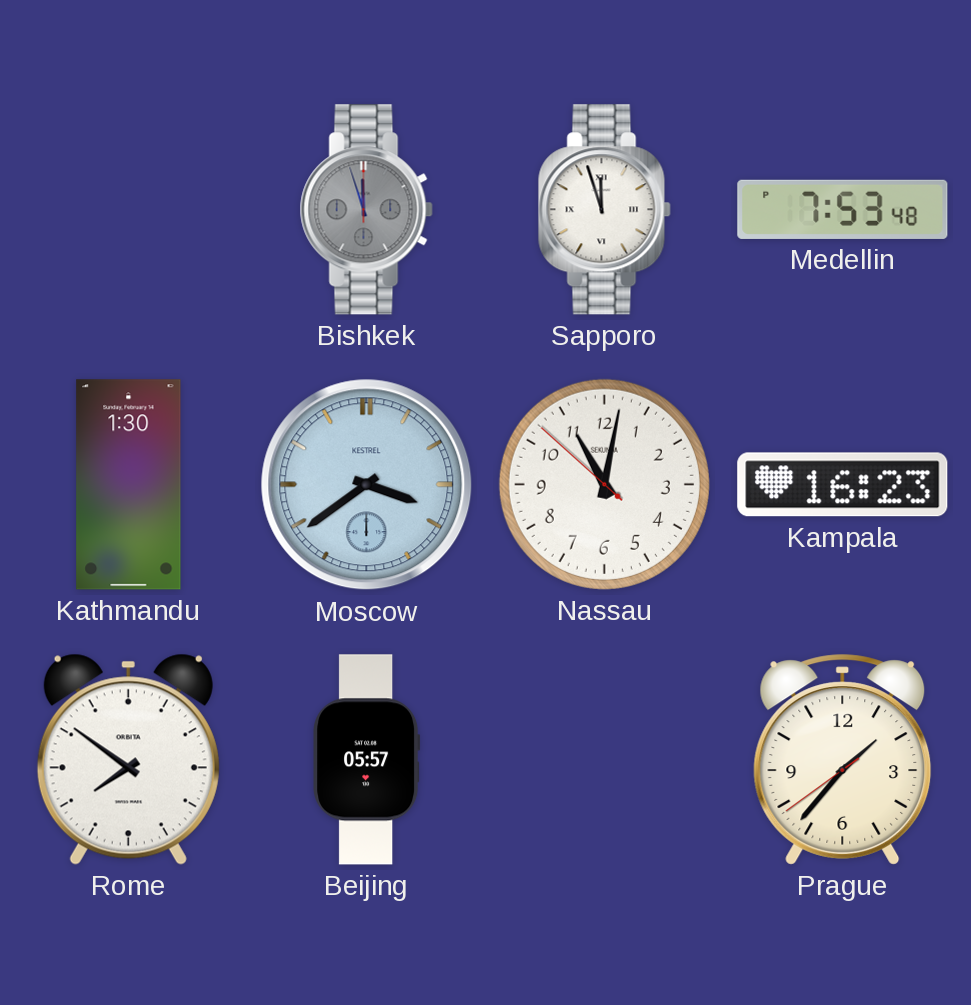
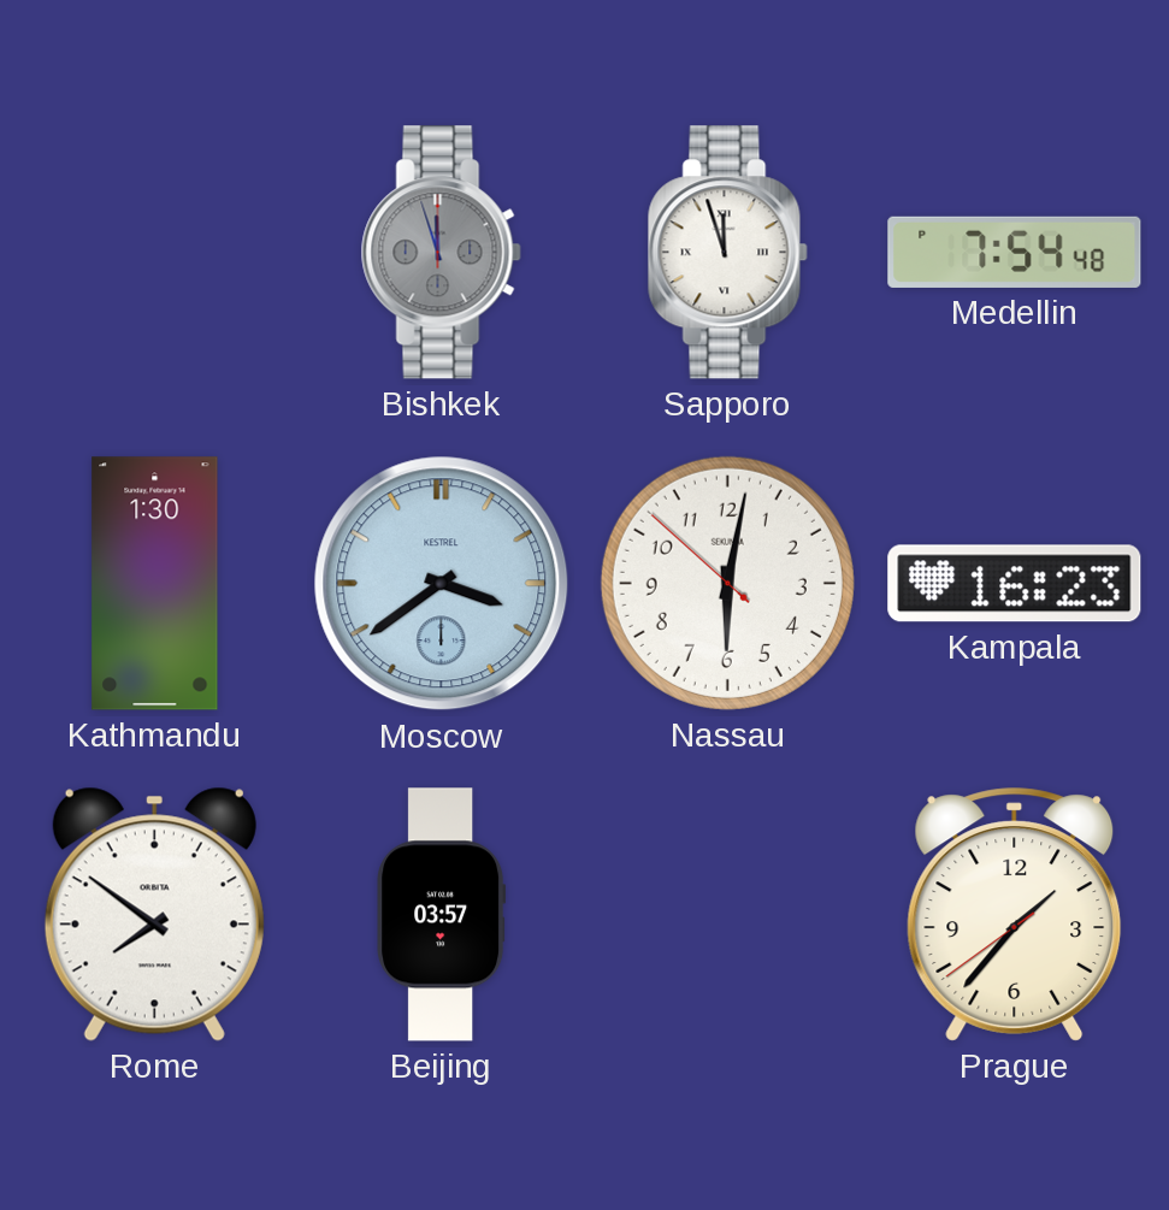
Medellin: 7:53 -> 7:54 (1015, 252)
Nassau: 11:01 -> 6:01 (727, 583)
Beijing: 05:57 -> 03:57 (442, 915)
